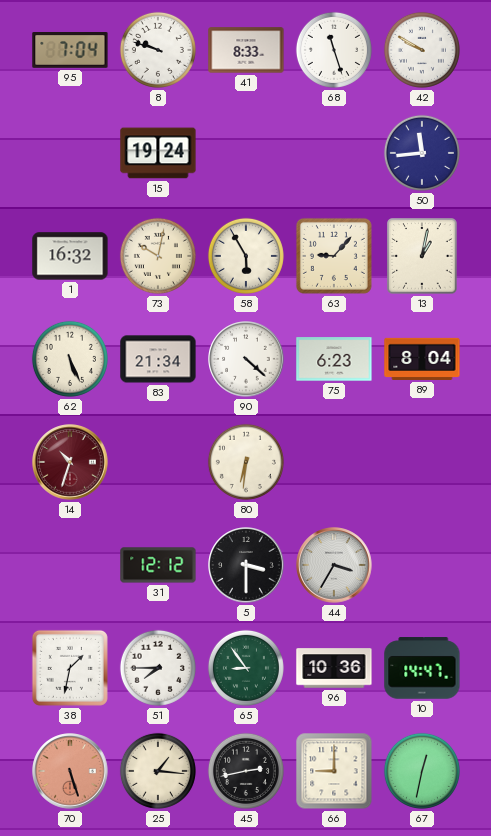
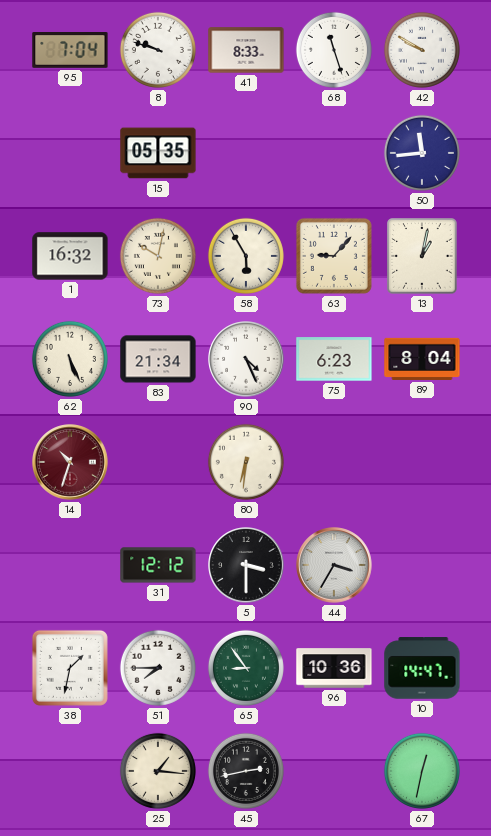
15: 19:24 -> 05:35 (158, 153)
90: 4:22 -> 4:26 (246, 359)
70: 5:27 -> none (70, 771)
66: 9:00 -> none (334, 771)
